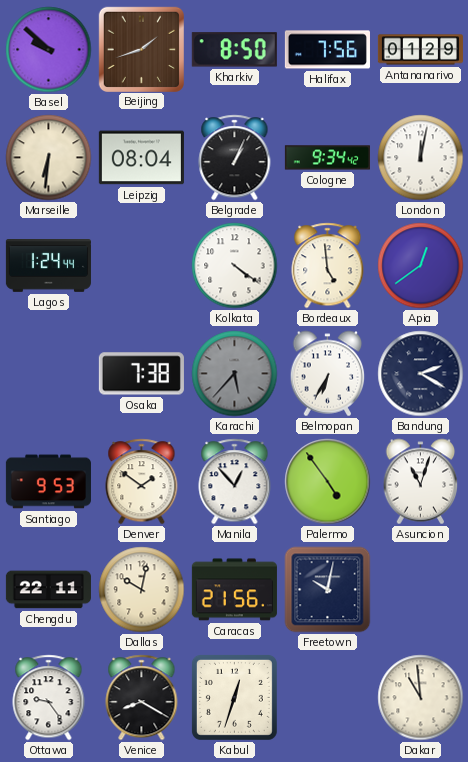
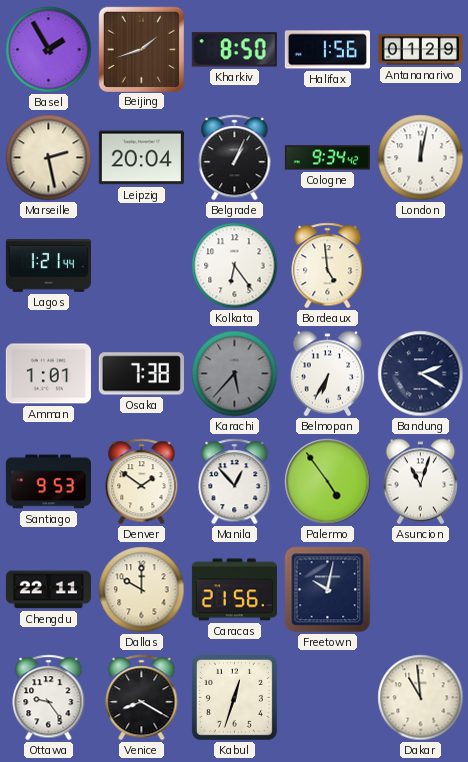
Basel: 9:52 -> 1:55 (49, 50)
Halifax: 7:56 -> 1:56 (327, 50)
Marseille: 6:31 -> 2:28 (49, 158)
Leipzig: 08:04 -> 20:04 (141, 158)
Lagos: 1:24 -> 1:21 (48, 266)
Kolkata: 4:21 -> 6:24 (235, 266)
Apia: 12:39 -> none (421, 266)
Amman: none -> 1:01 (48, 374)
Dallas: 10:02 -> 10:00 (142, 590)
